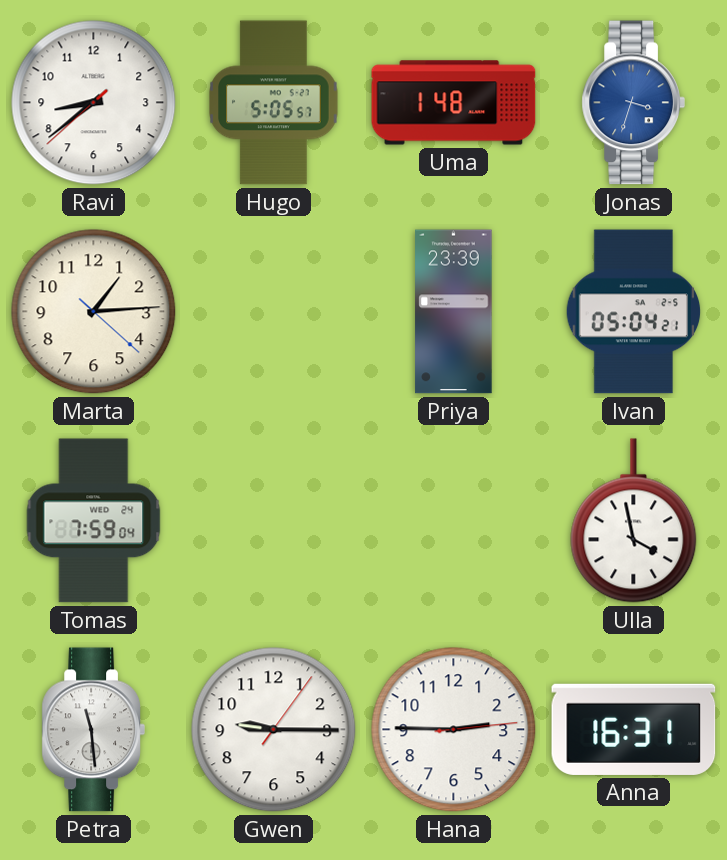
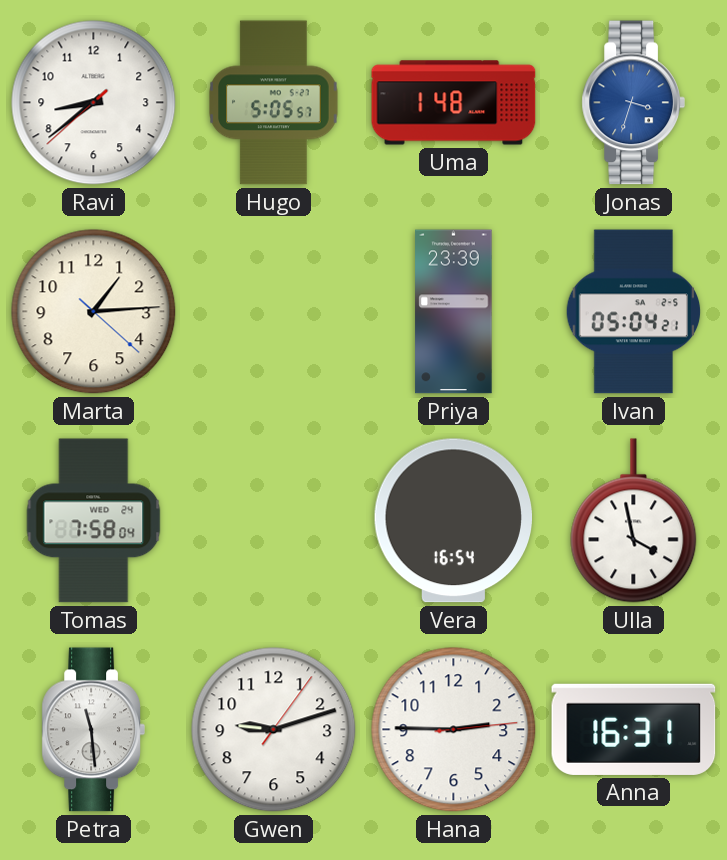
Tomas: 7:59 -> 7:58 (94, 521)
Vera: none -> 16:54 (454, 521)
Gwen: 9:15 -> 9:12 (274, 730)
